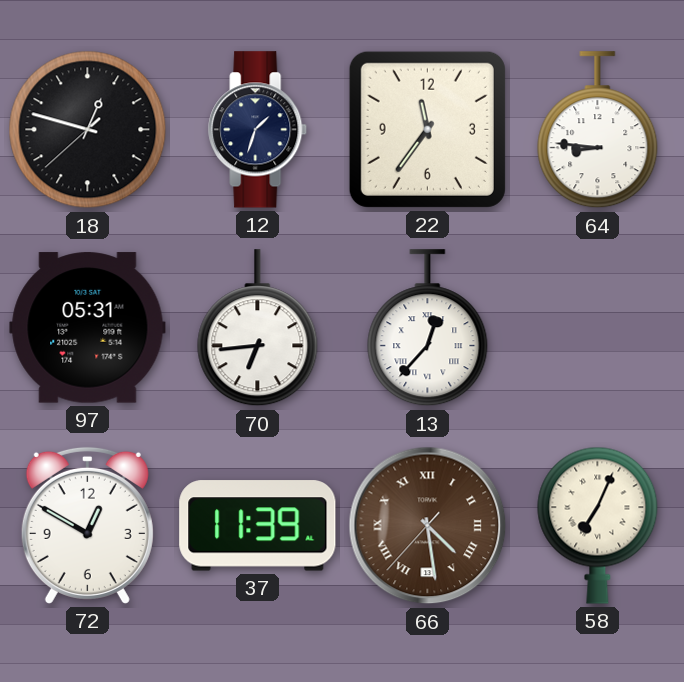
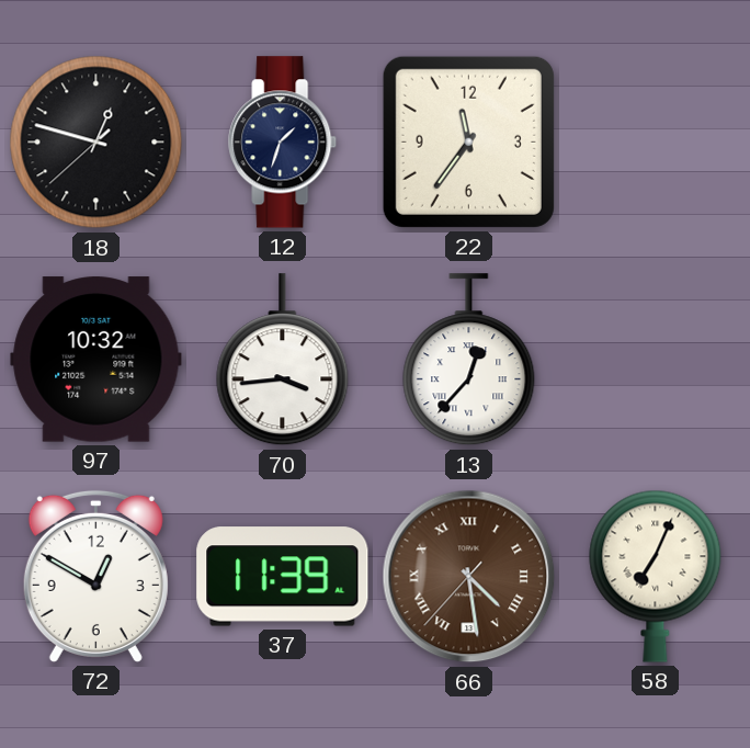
64: 8:46 -> none (598, 130)
97: 05:31 -> 10:32 (96, 360)
70: 6:44 -> 3:44 (283, 360)
